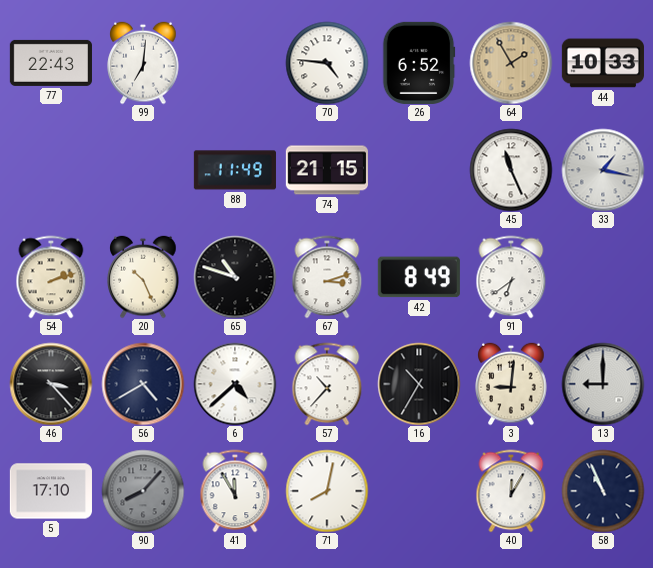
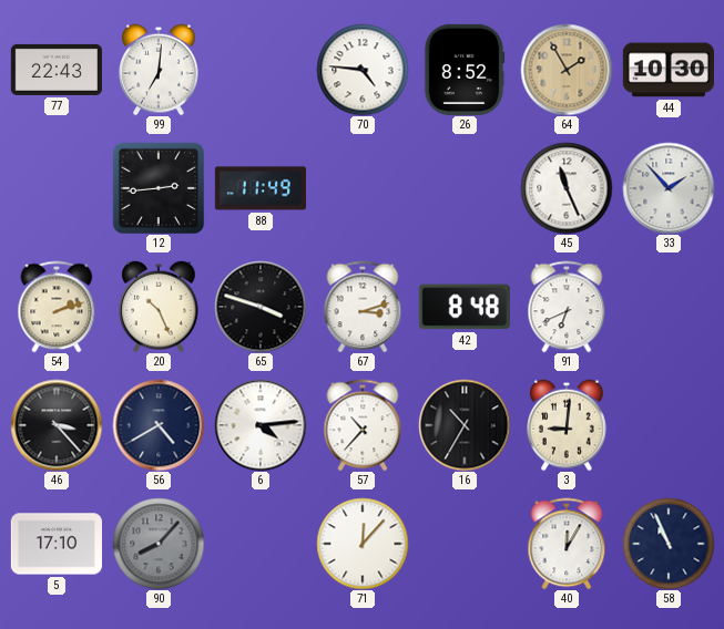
26: 6:52 -> 8:52 (465, 70)
44: 10:33 -> 10:30 (669, 70)
12: none -> 2:44 (159, 188)
74: 21:15 -> none (327, 170)
33: 1:17 -> 1:53 (669, 188)
65: 10:48 -> 3:48 (261, 307)
42: 8:49 -> 8:48 (465, 307)
91: 6:39 -> 6:41 (567, 307)
6: 4:38 -> 4:14 (261, 425)
13: 9:00 -> none (603, 384)
41: 11:55 -> none (235, 491)
71: 8:02 -> 12:07 (363, 544)
